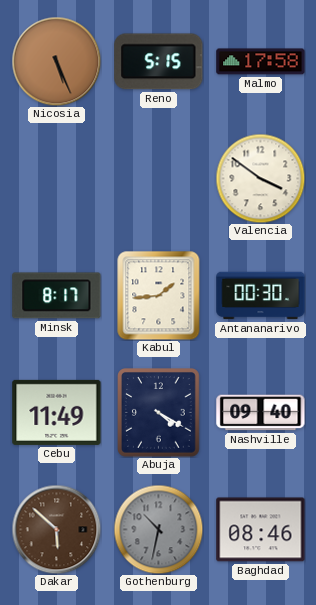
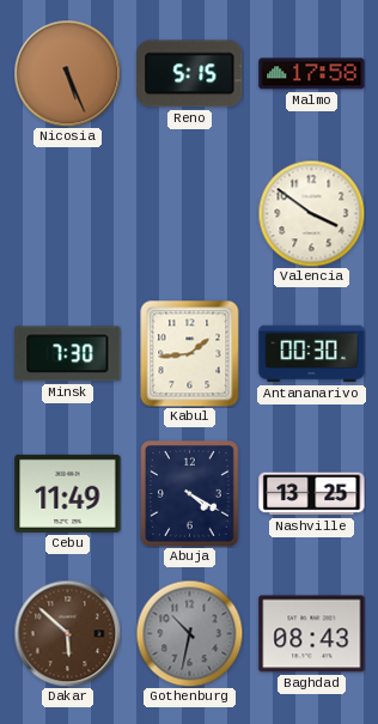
Minsk: 8:17 -> 7:30 (68, 354)
Nashville: 09:40 -> 13:25 (312, 494)
Baghdad: 08:46 -> 08:43 (312, 634)
